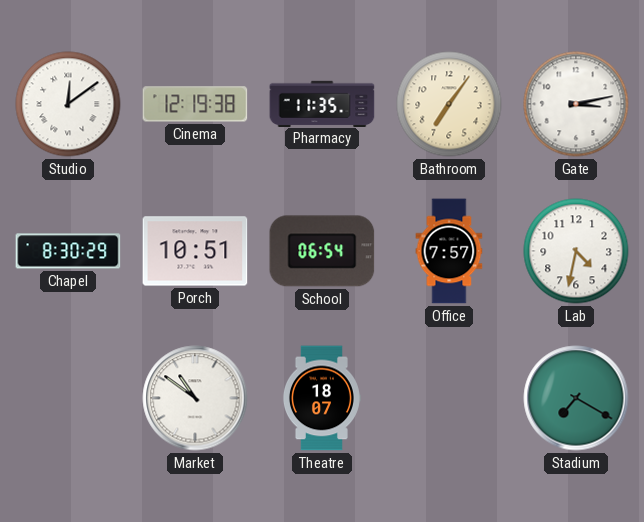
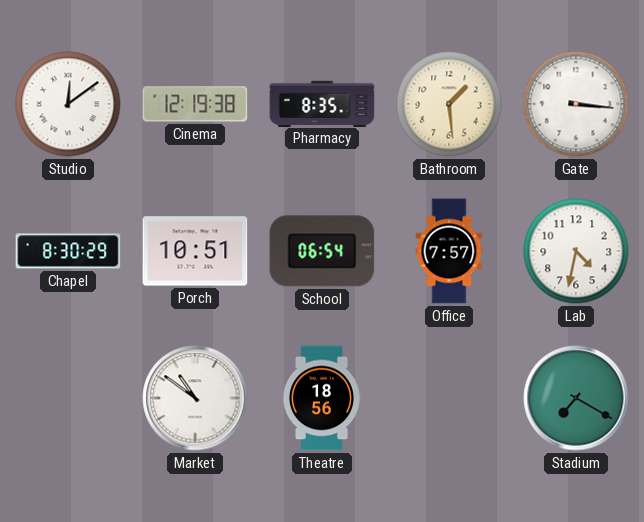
Pharmacy: 11:35 -> 8:35 (322, 103)
Bathroom: 7:06 -> 1:29 (449, 104)
Gate: 3:13 -> 3:16 (576, 104)
Theatre: 18:07 -> 18:56 (321, 398)
